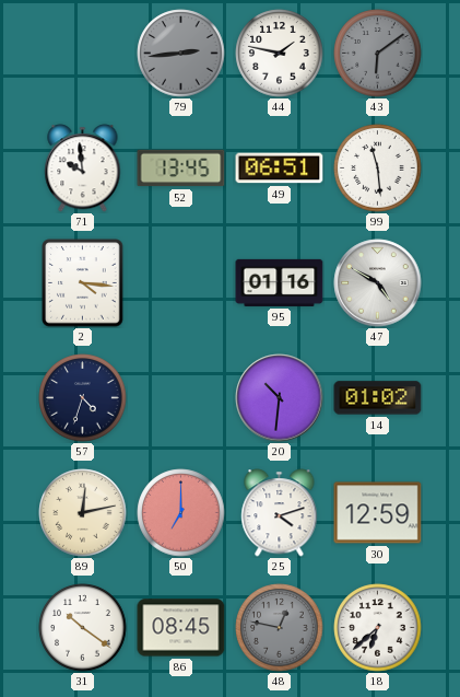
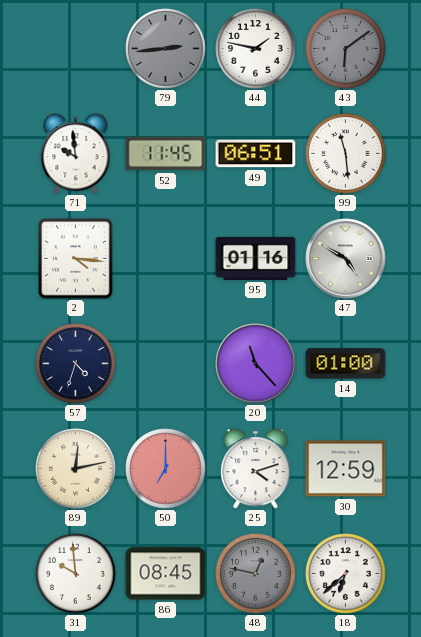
52: 13:45 -> 11:45 (166, 154)
20: 10:31 -> 11:23 (256, 364)
14: 01:02 -> 01:00 (346, 364)
31: 10:21 -> 9:59 (76, 574)
